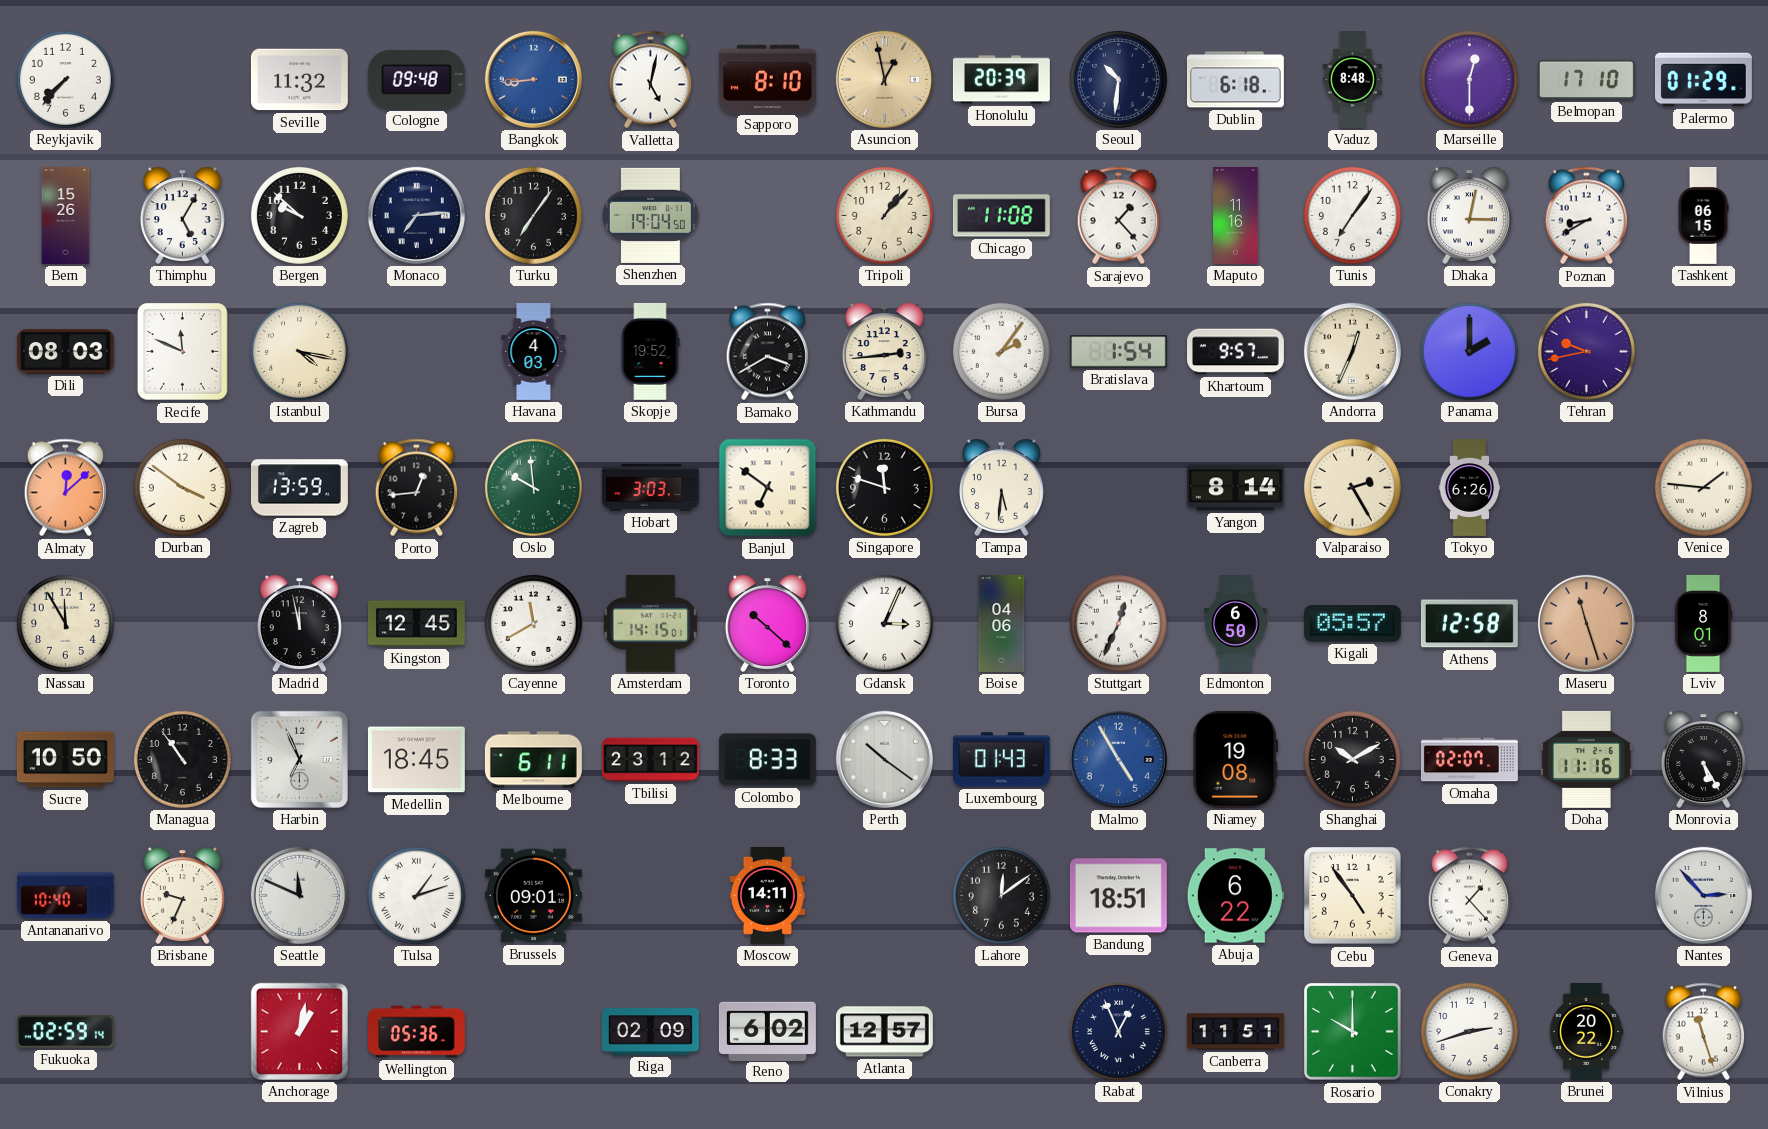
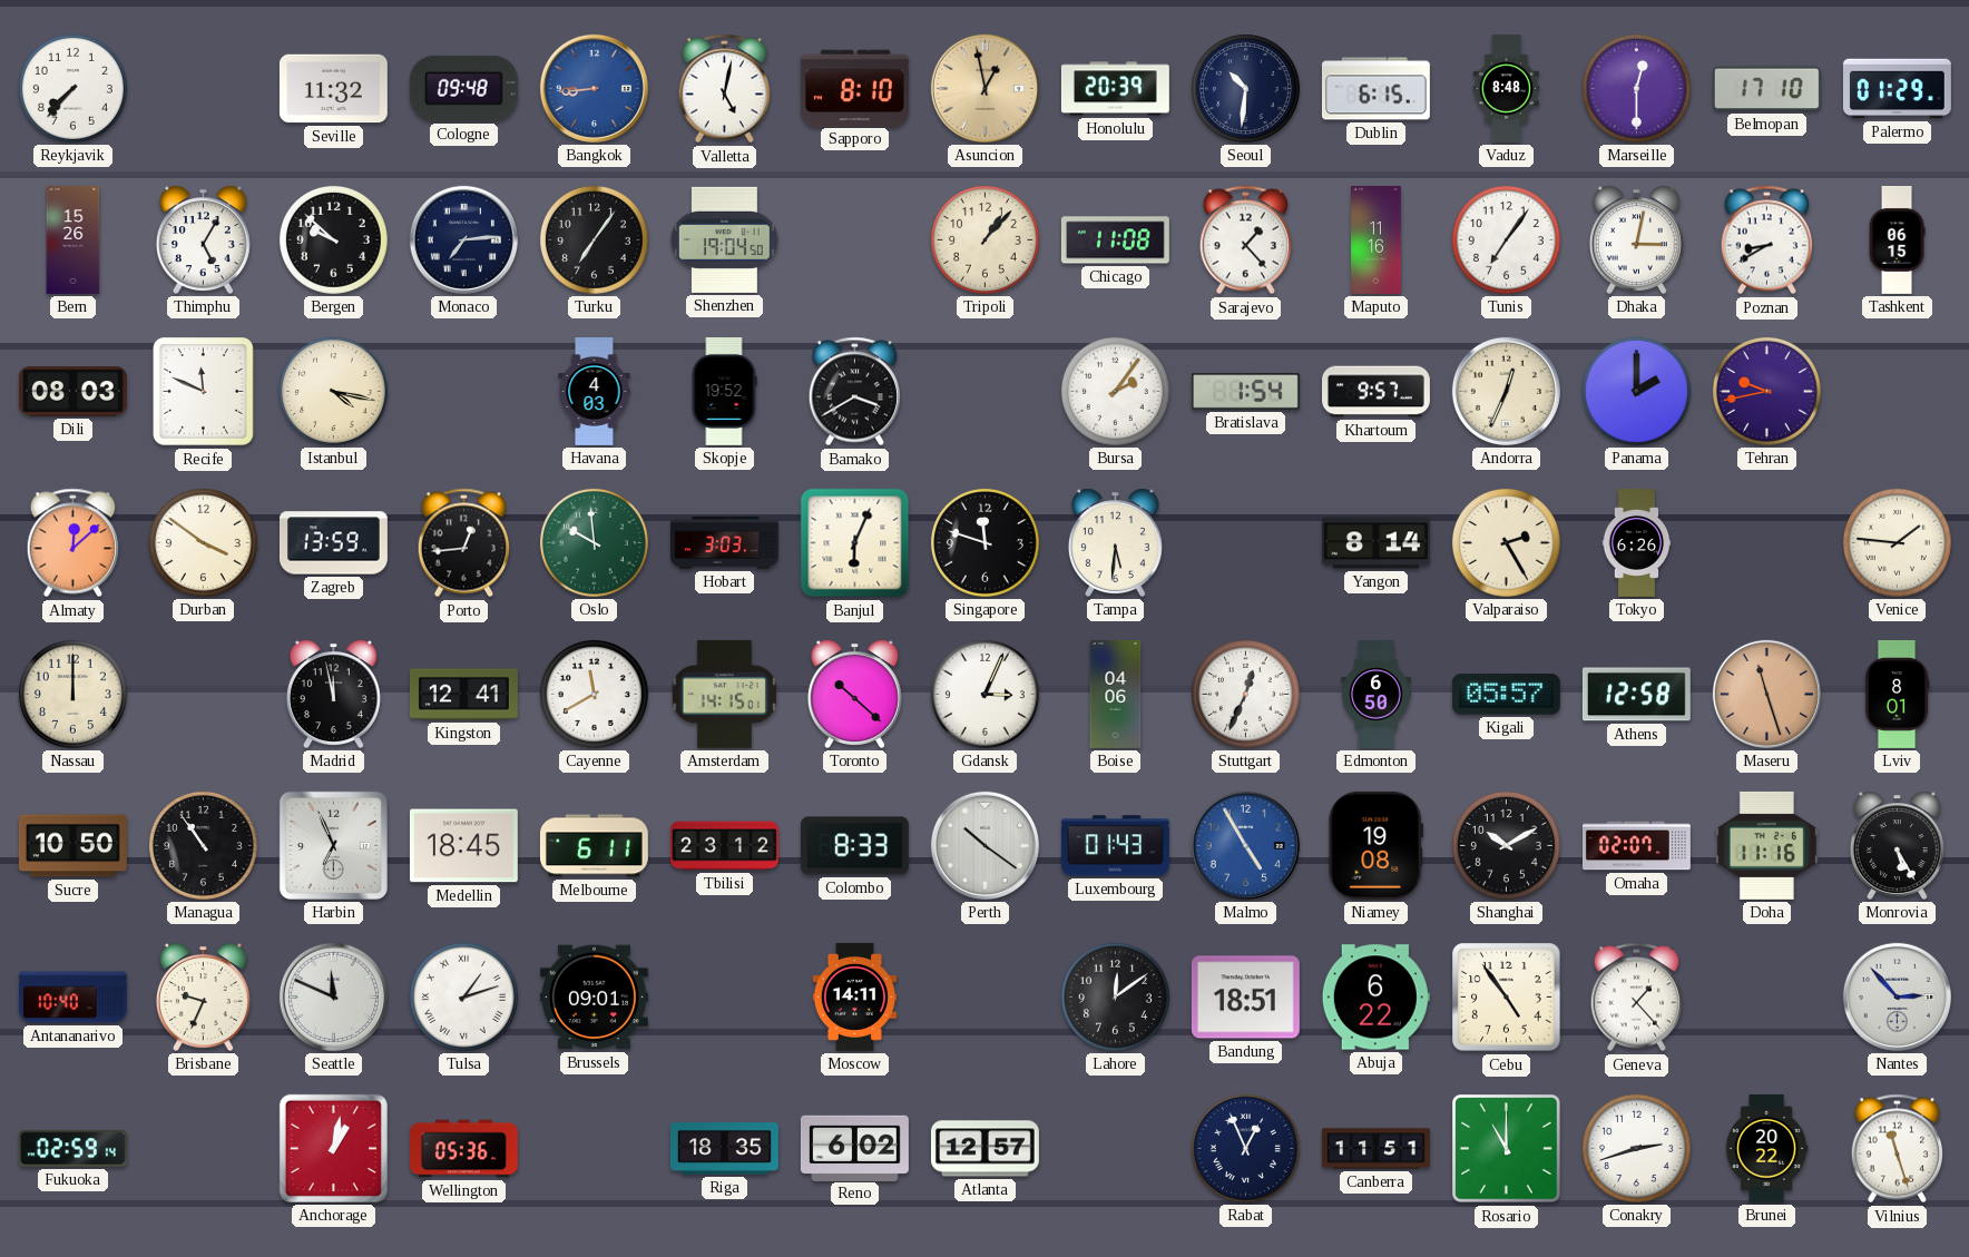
Dublin: 6:18 -> 6:15 (1375, 89)
Kathmandu: 2:44 -> none (884, 351)
Banjul: 6:51 -> 6:04 (855, 543)
Nassau: 11:55 -> 12:00 (72, 694)
Kingston: 12:45 -> 12:41 (463, 695)
Riga: 02:09 -> 18:35 (724, 1149)
Rosario: 10:00 -> 11:00 (1507, 1149)
